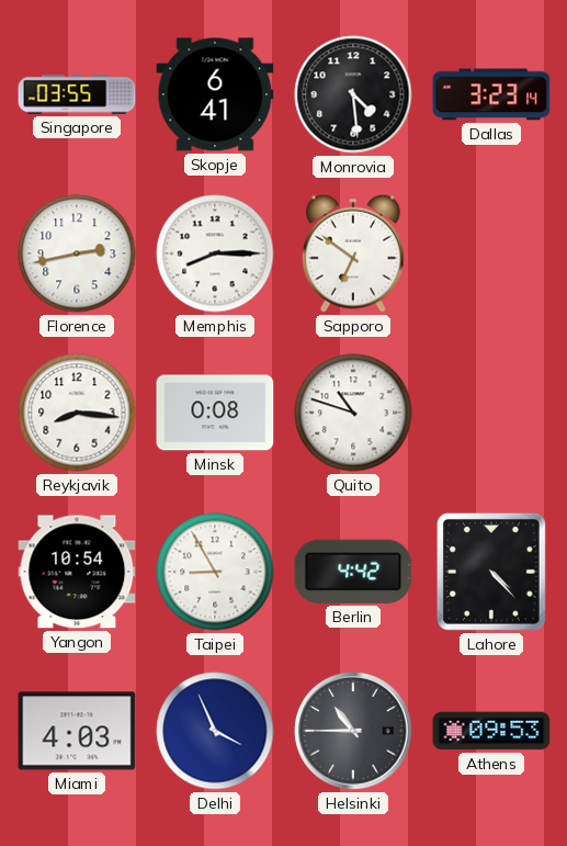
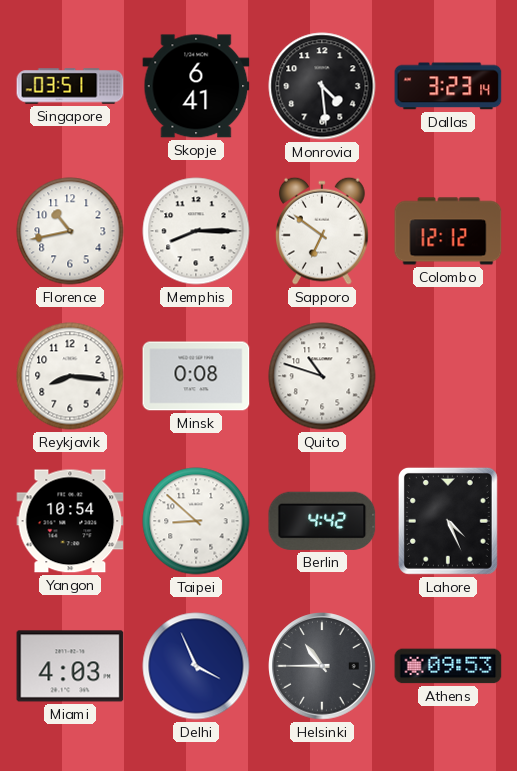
Singapore: 03:55 -> 03:51 (70, 86)
Florence: 2:43 -> 10:43 (70, 231)
Colombo: none -> 12:12 (448, 231)
Taipei: 8:55 -> 8:52 (196, 521)
Lahore: 4:23 -> 4:26 (448, 521)
